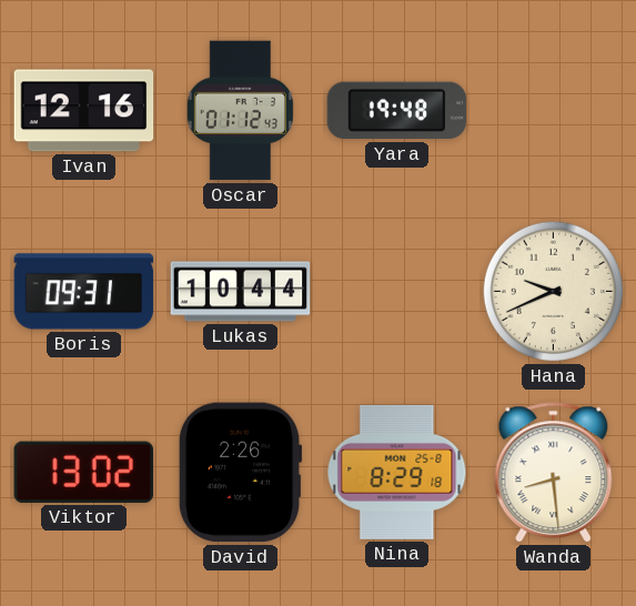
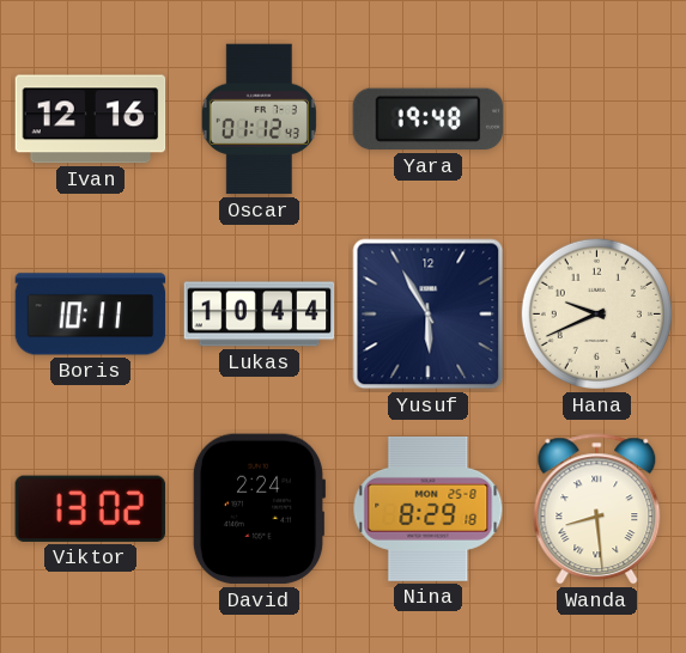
Boris: 09:31 -> 10:11 (91, 315)
Yusuf: none -> 5:55 (429, 315)
David: 2:26 -> 2:24 (259, 509)
